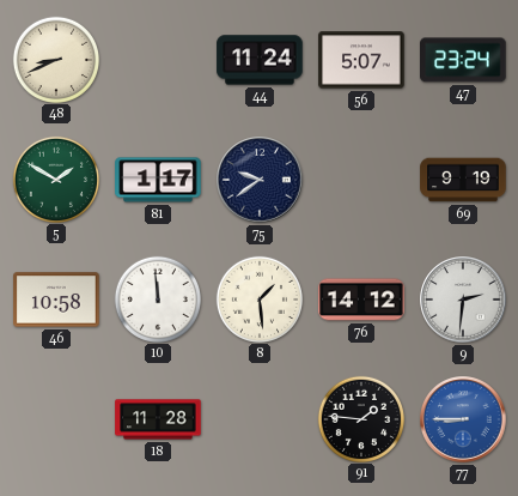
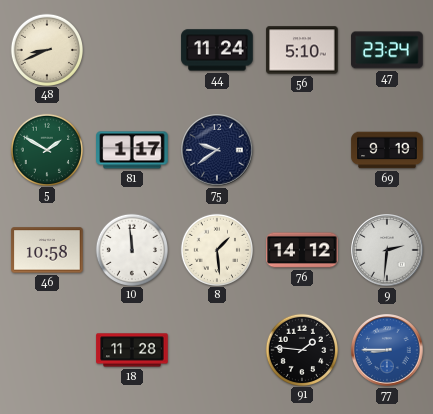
56: 5:07 -> 5:10 (302, 50)
